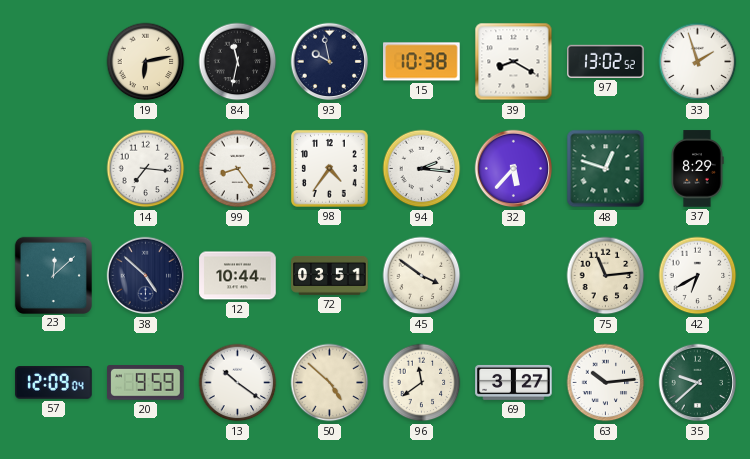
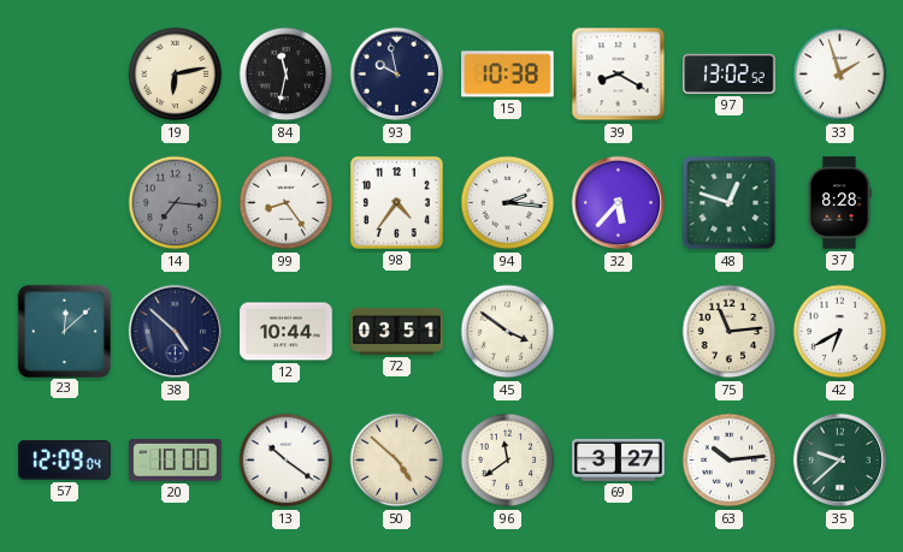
14 dial: white -> grey (176, 203)
37: 8:29 -> 8:28 (839, 203)
20: 9:59 -> 10:00 (176, 461)
